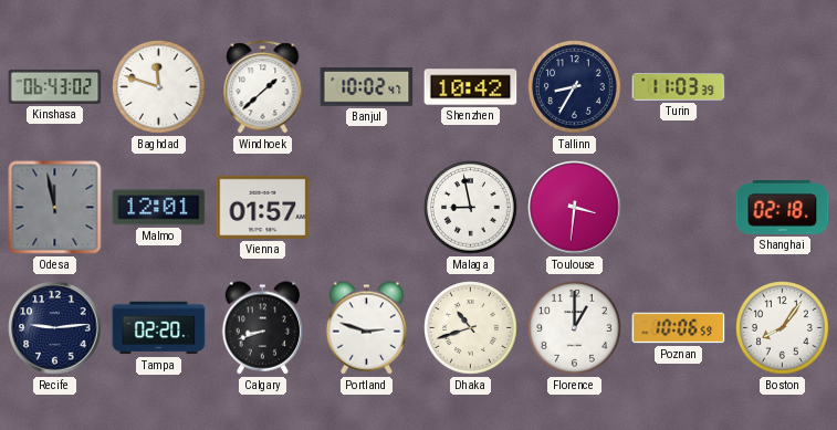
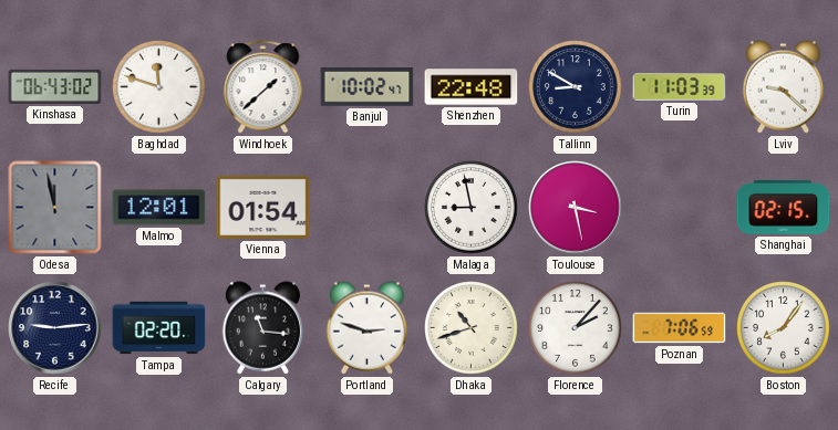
Shenzhen: 10:42 -> 22:48 (472, 87)
Tallinn: 8:35 -> 8:50 (576, 87)
Lviv: none -> 9:22 (784, 87)
Vienna: 01:57 -> 01:54 (263, 207)
Toulouse: 3:31 -> 3:28 (576, 208)
Shanghai: 02:18 -> 02:15 (784, 208)
Calgary: 8:42 -> 11:16 (263, 328)
Florence: 1:00 -> 2:07 (576, 328)
Poznan: 10:06 -> 7:06 (680, 328)
